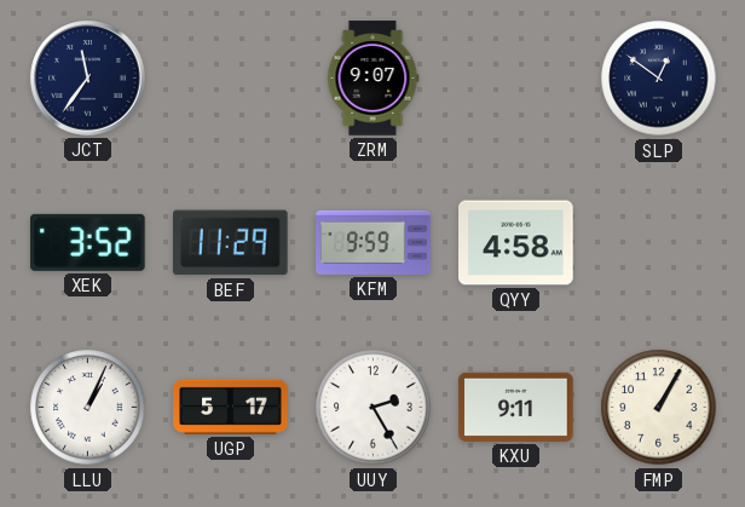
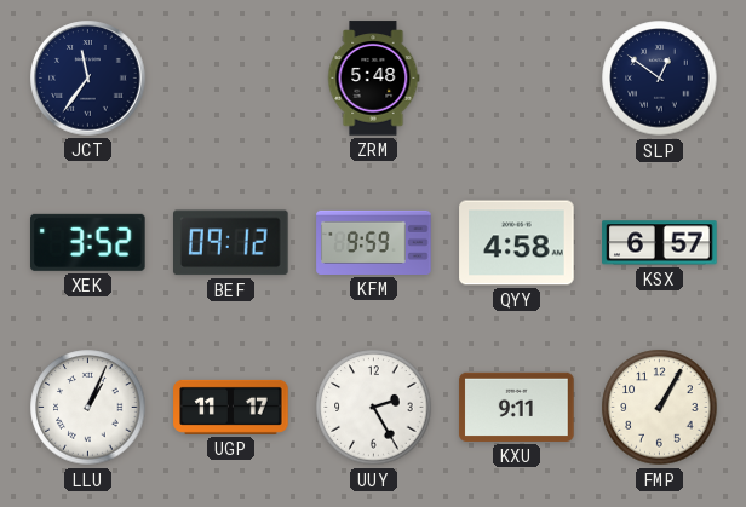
ZRM: 9:07 -> 5:48 (373, 79)
BEF: 11:29 -> 09:12 (231, 243)
KSX: none -> 6:57 (660, 243)
UGP: 5:17 -> 11:17 (231, 407)
